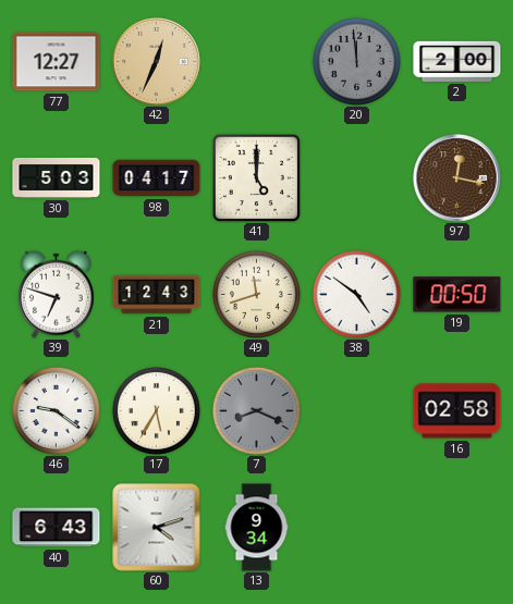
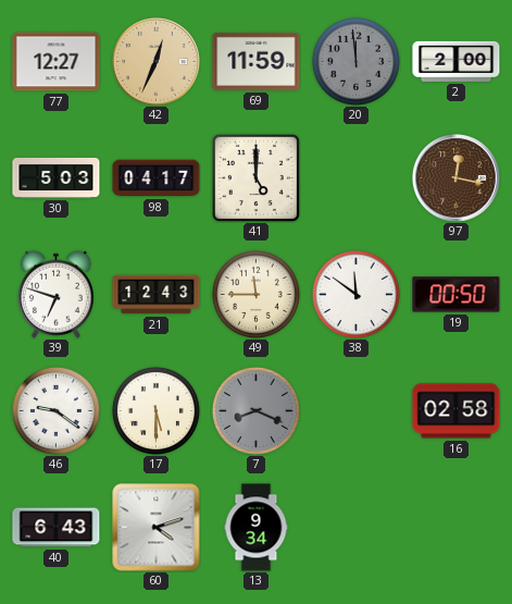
69: none -> 11:59 (257, 61)
49: 11:42 -> 11:45 (255, 294)
38: 4:51 -> 11:51 (355, 294)
17: 5:35 -> 5:30 (155, 410)
